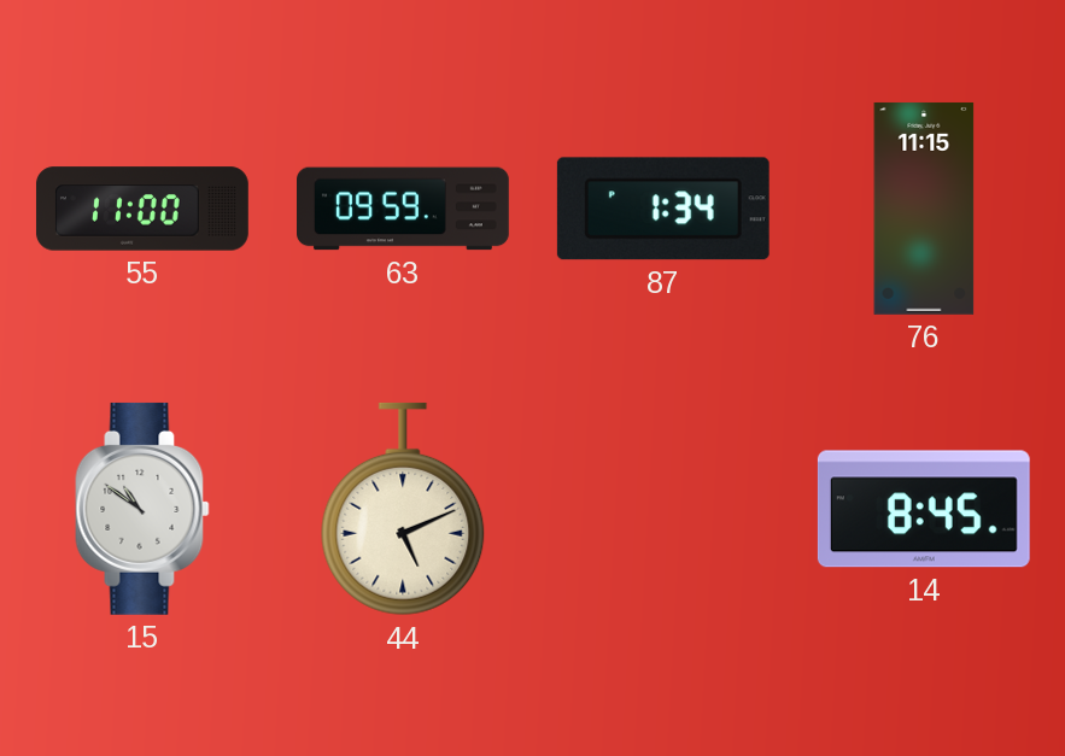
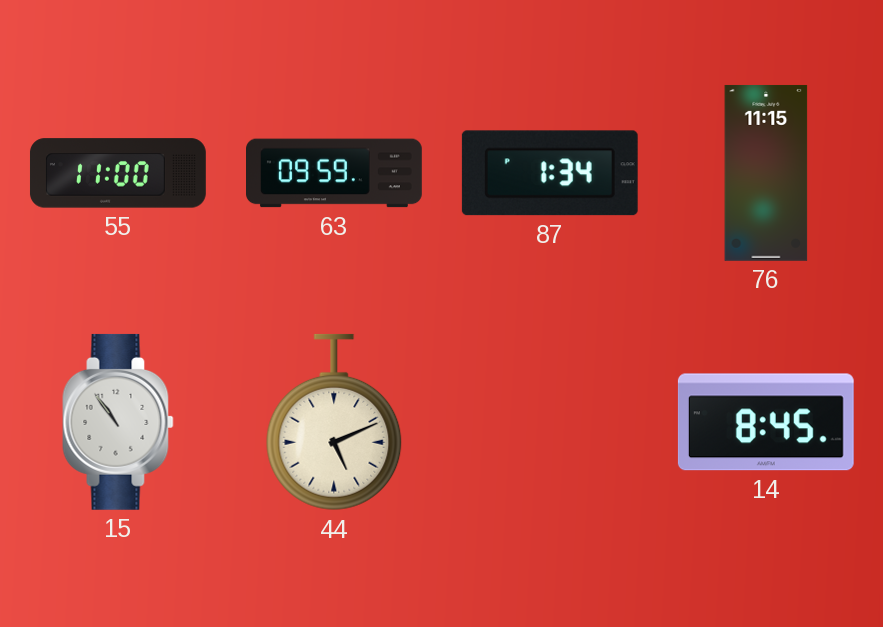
15: 10:51 -> 10:54 (118, 422)
